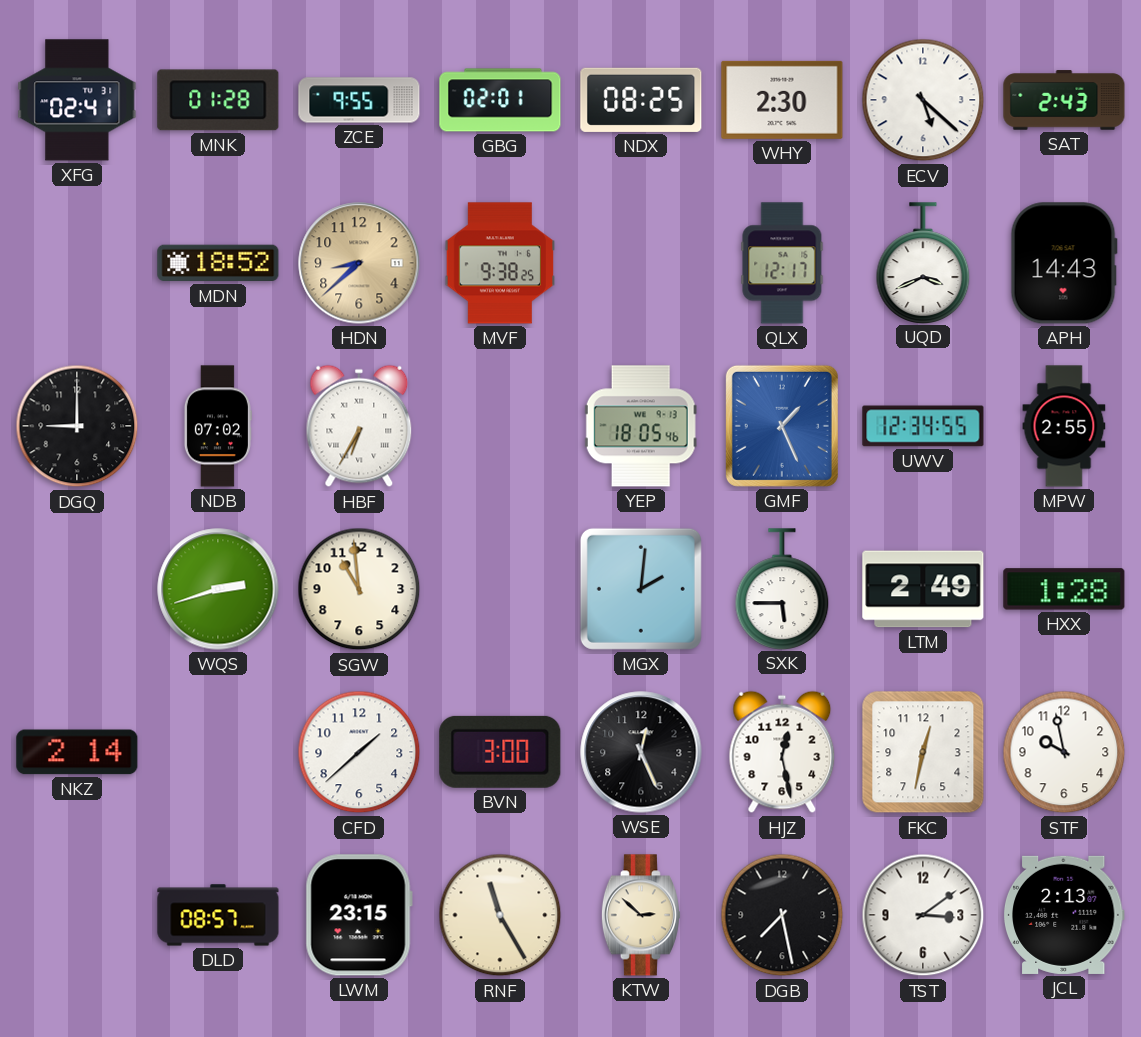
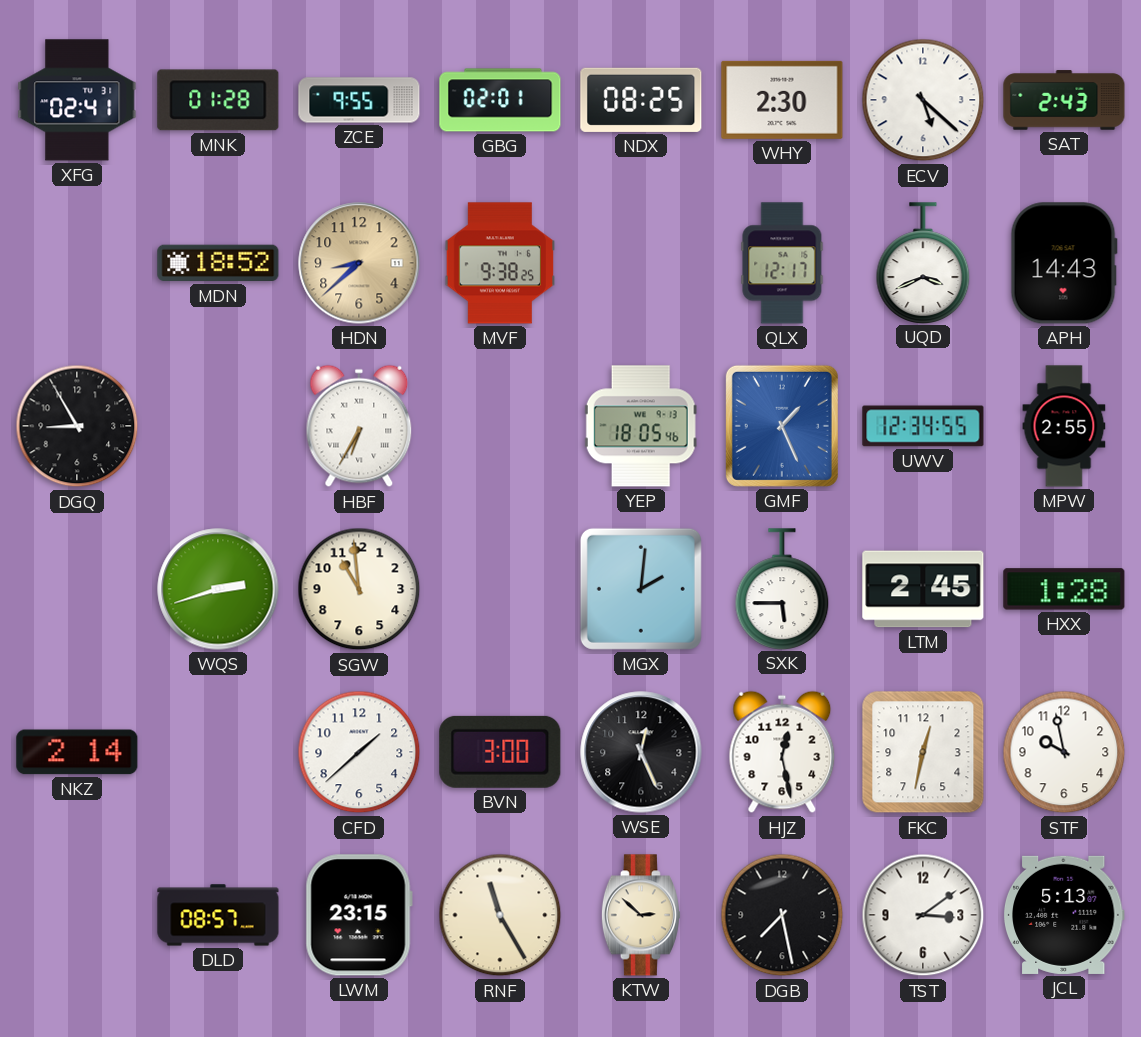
DGQ: 9:00 -> 8:55 (77, 426)
NDB: 07:02 -> none (218, 426)
LTM: 2:49 -> 2:45 (923, 589)
JCL: 2:13 -> 5:13 (1064, 915)
